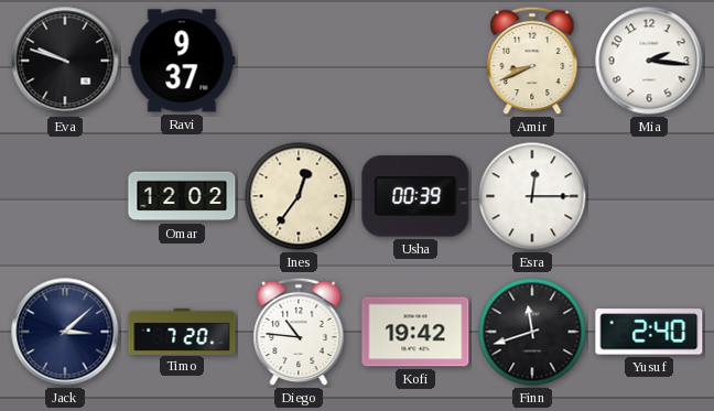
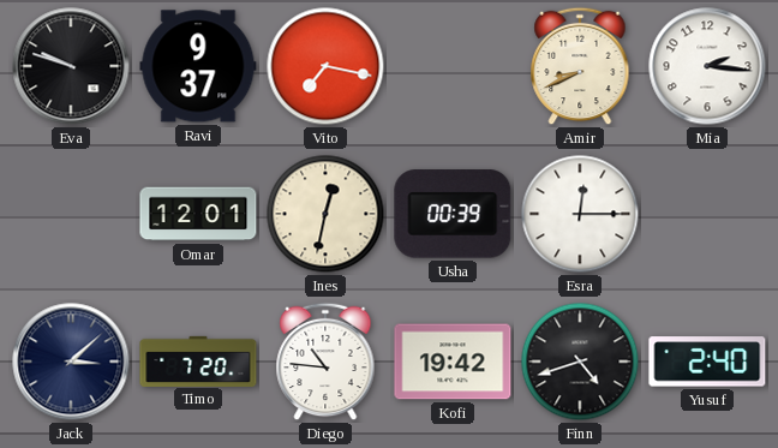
Vito: none -> 7:17 (325, 66)
Omar: 12:02 -> 12:01 (198, 214)
Ines: 12:36 -> 12:32 (325, 214)
Finn: 11:42 -> 4:42 (580, 362)
